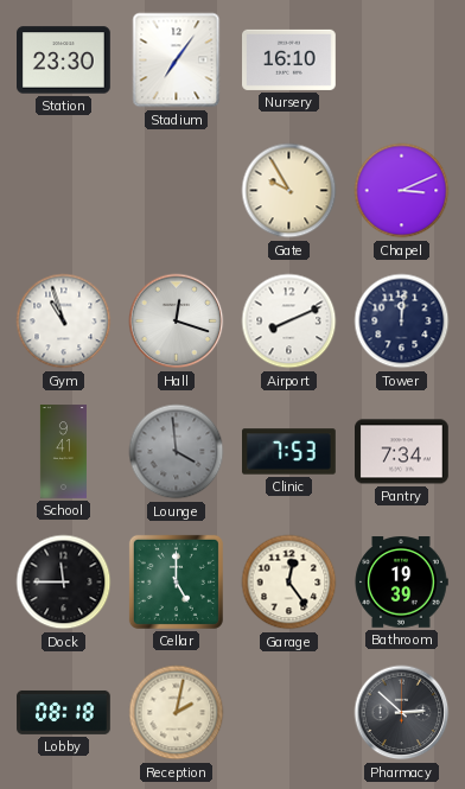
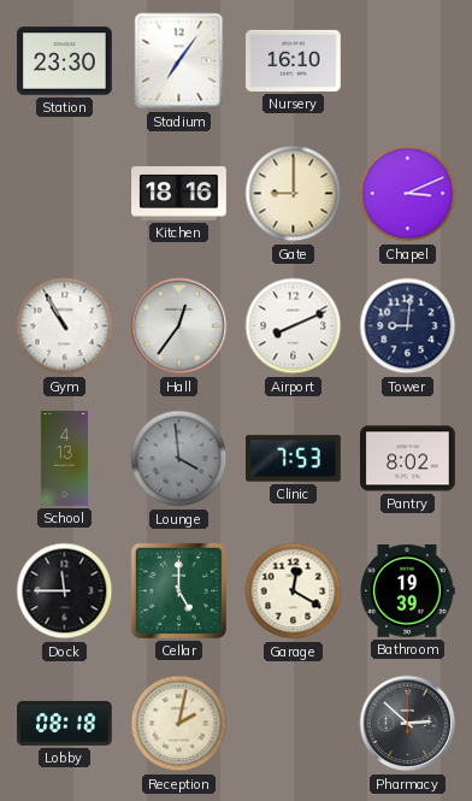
Kitchen: none -> 18:16 (179, 194)
Gate: 9:55 -> 9:00 (294, 194)
Gym: 10:57 -> 10:55 (65, 326)
Hall: 12:18 -> 12:36 (179, 326)
Tower: 12:01 -> 9:01 (408, 326)
School: 9:41 -> 4:13 (64, 459)
Pantry: 7:34 -> 8:02 (408, 459)
Garage: 12:24 -> 12:20 (294, 591)
